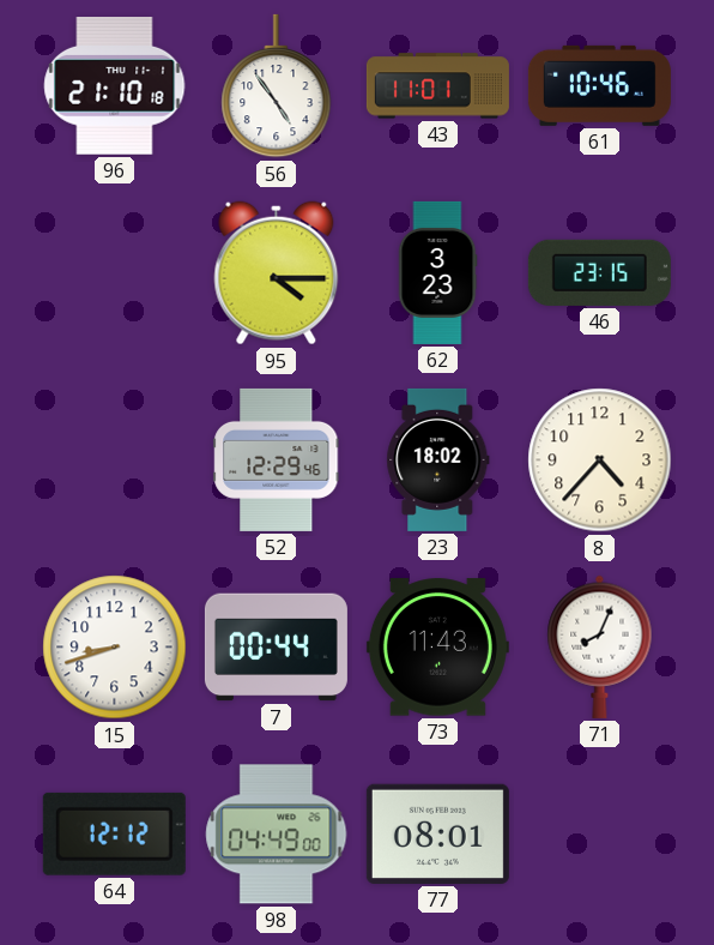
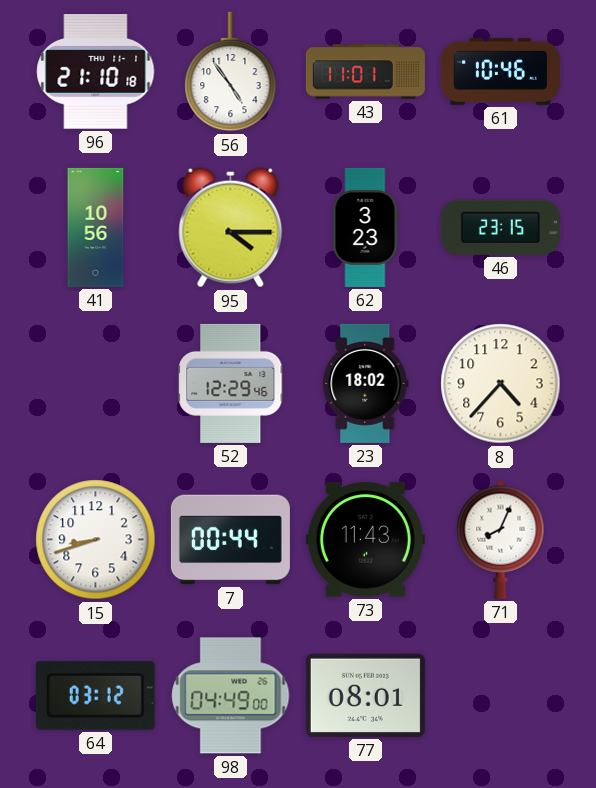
41: none -> 10:56 (96, 227)
64: 12:12 -> 03:12 (95, 695)
